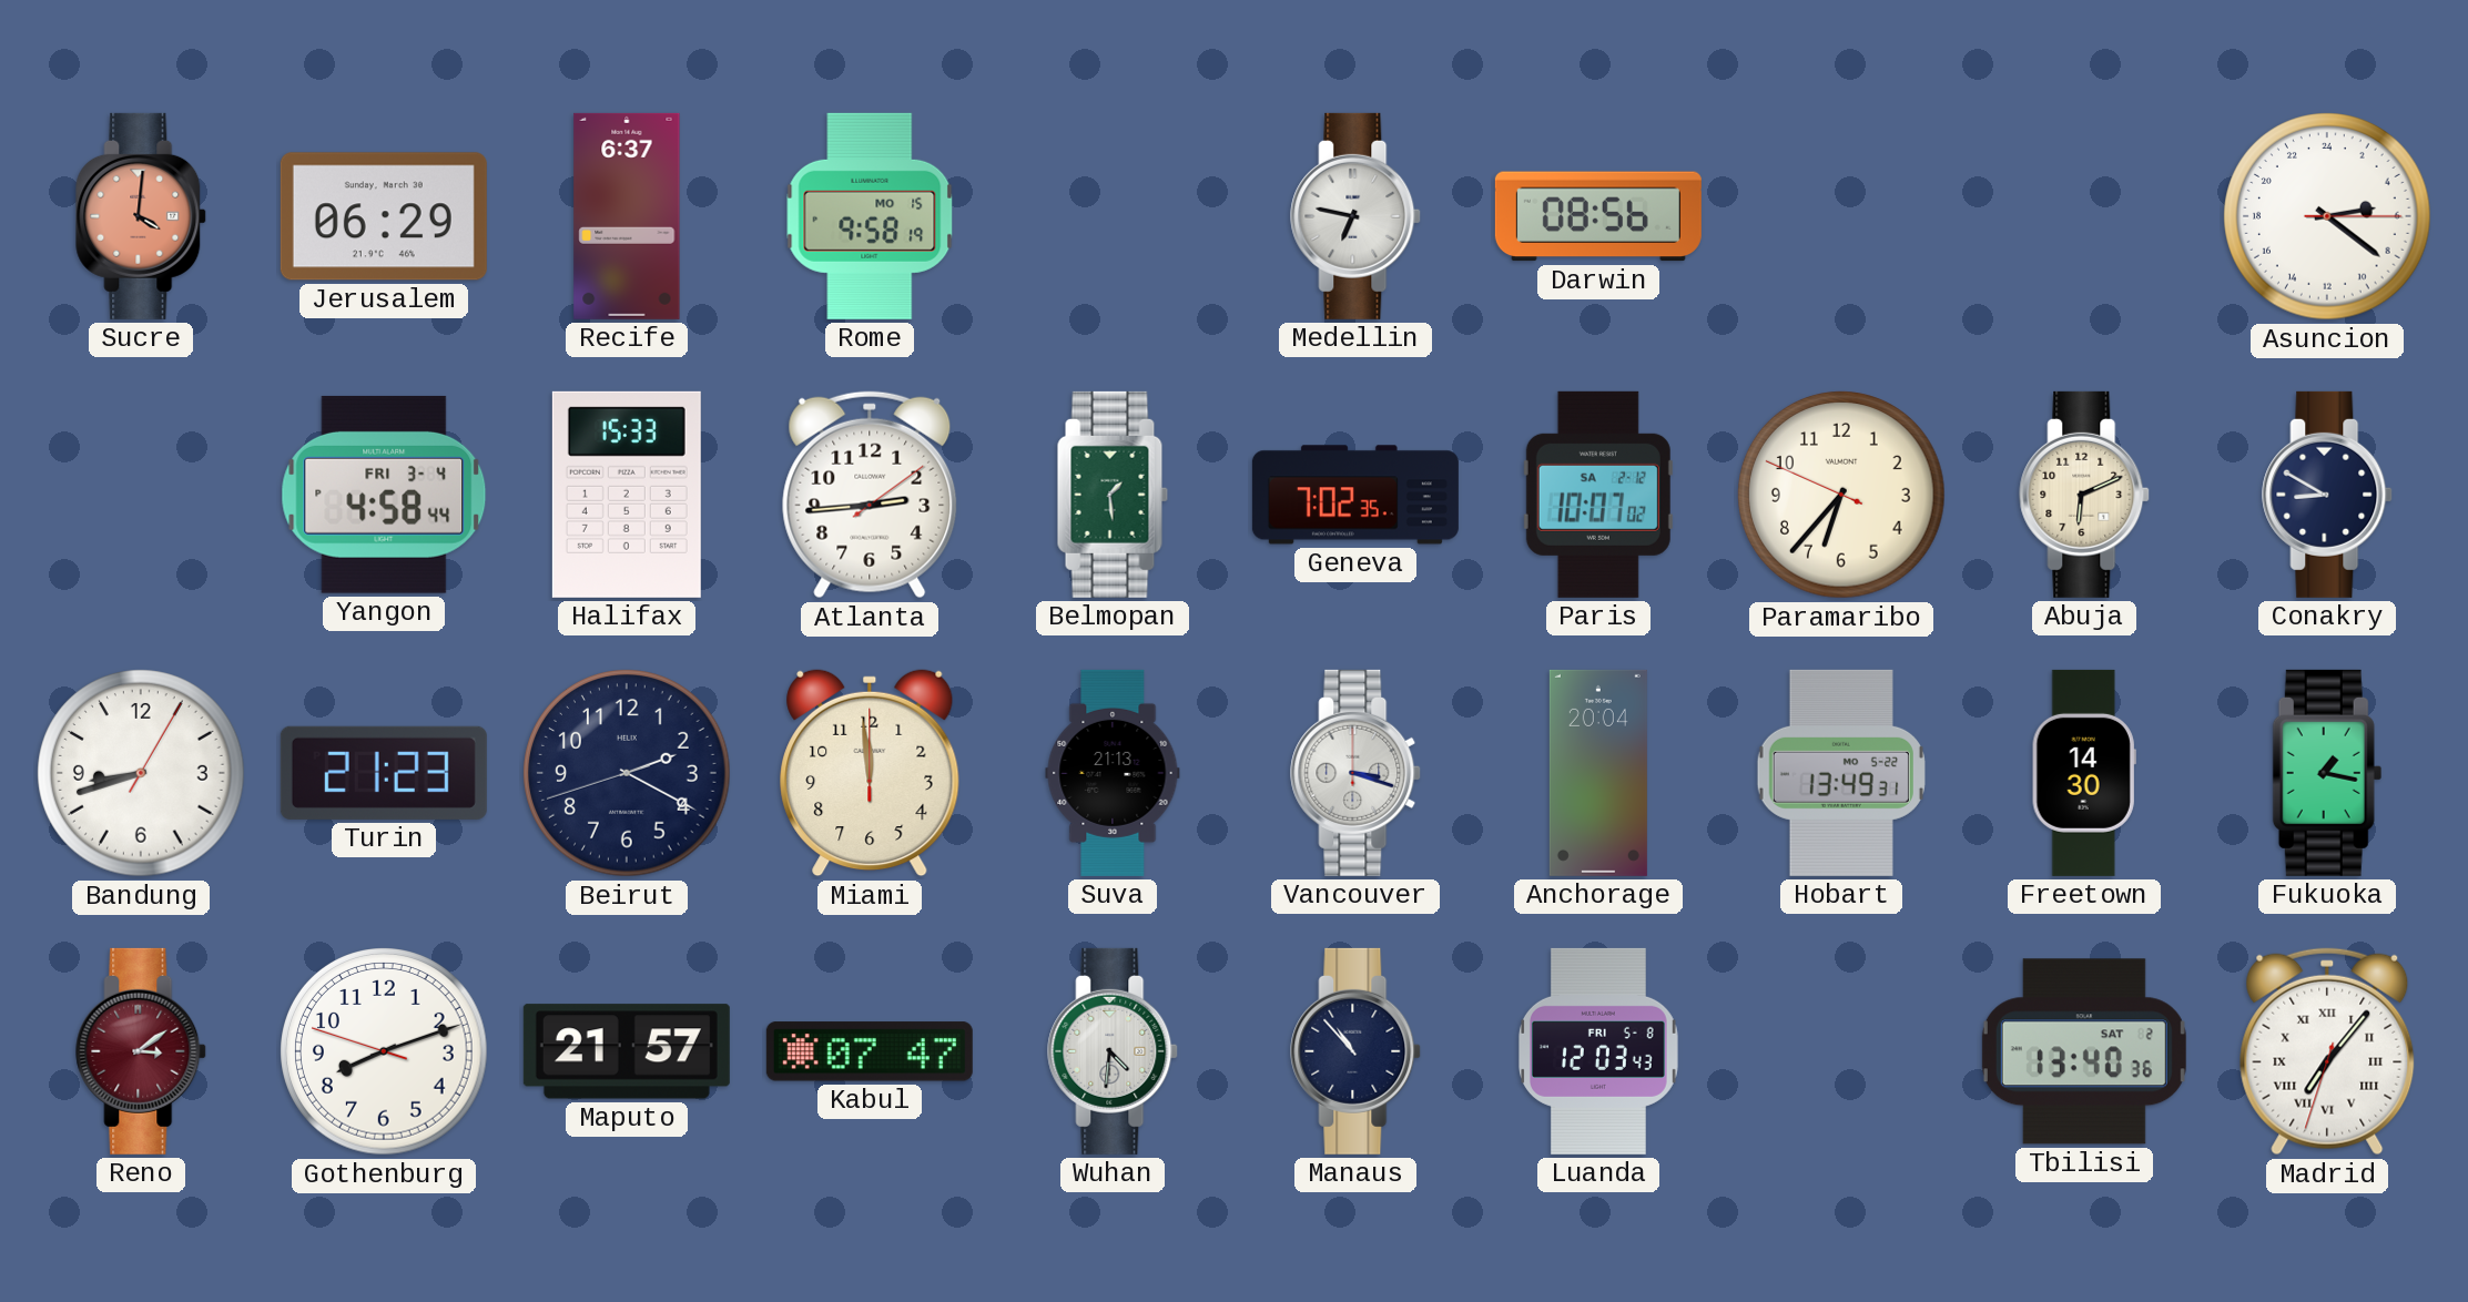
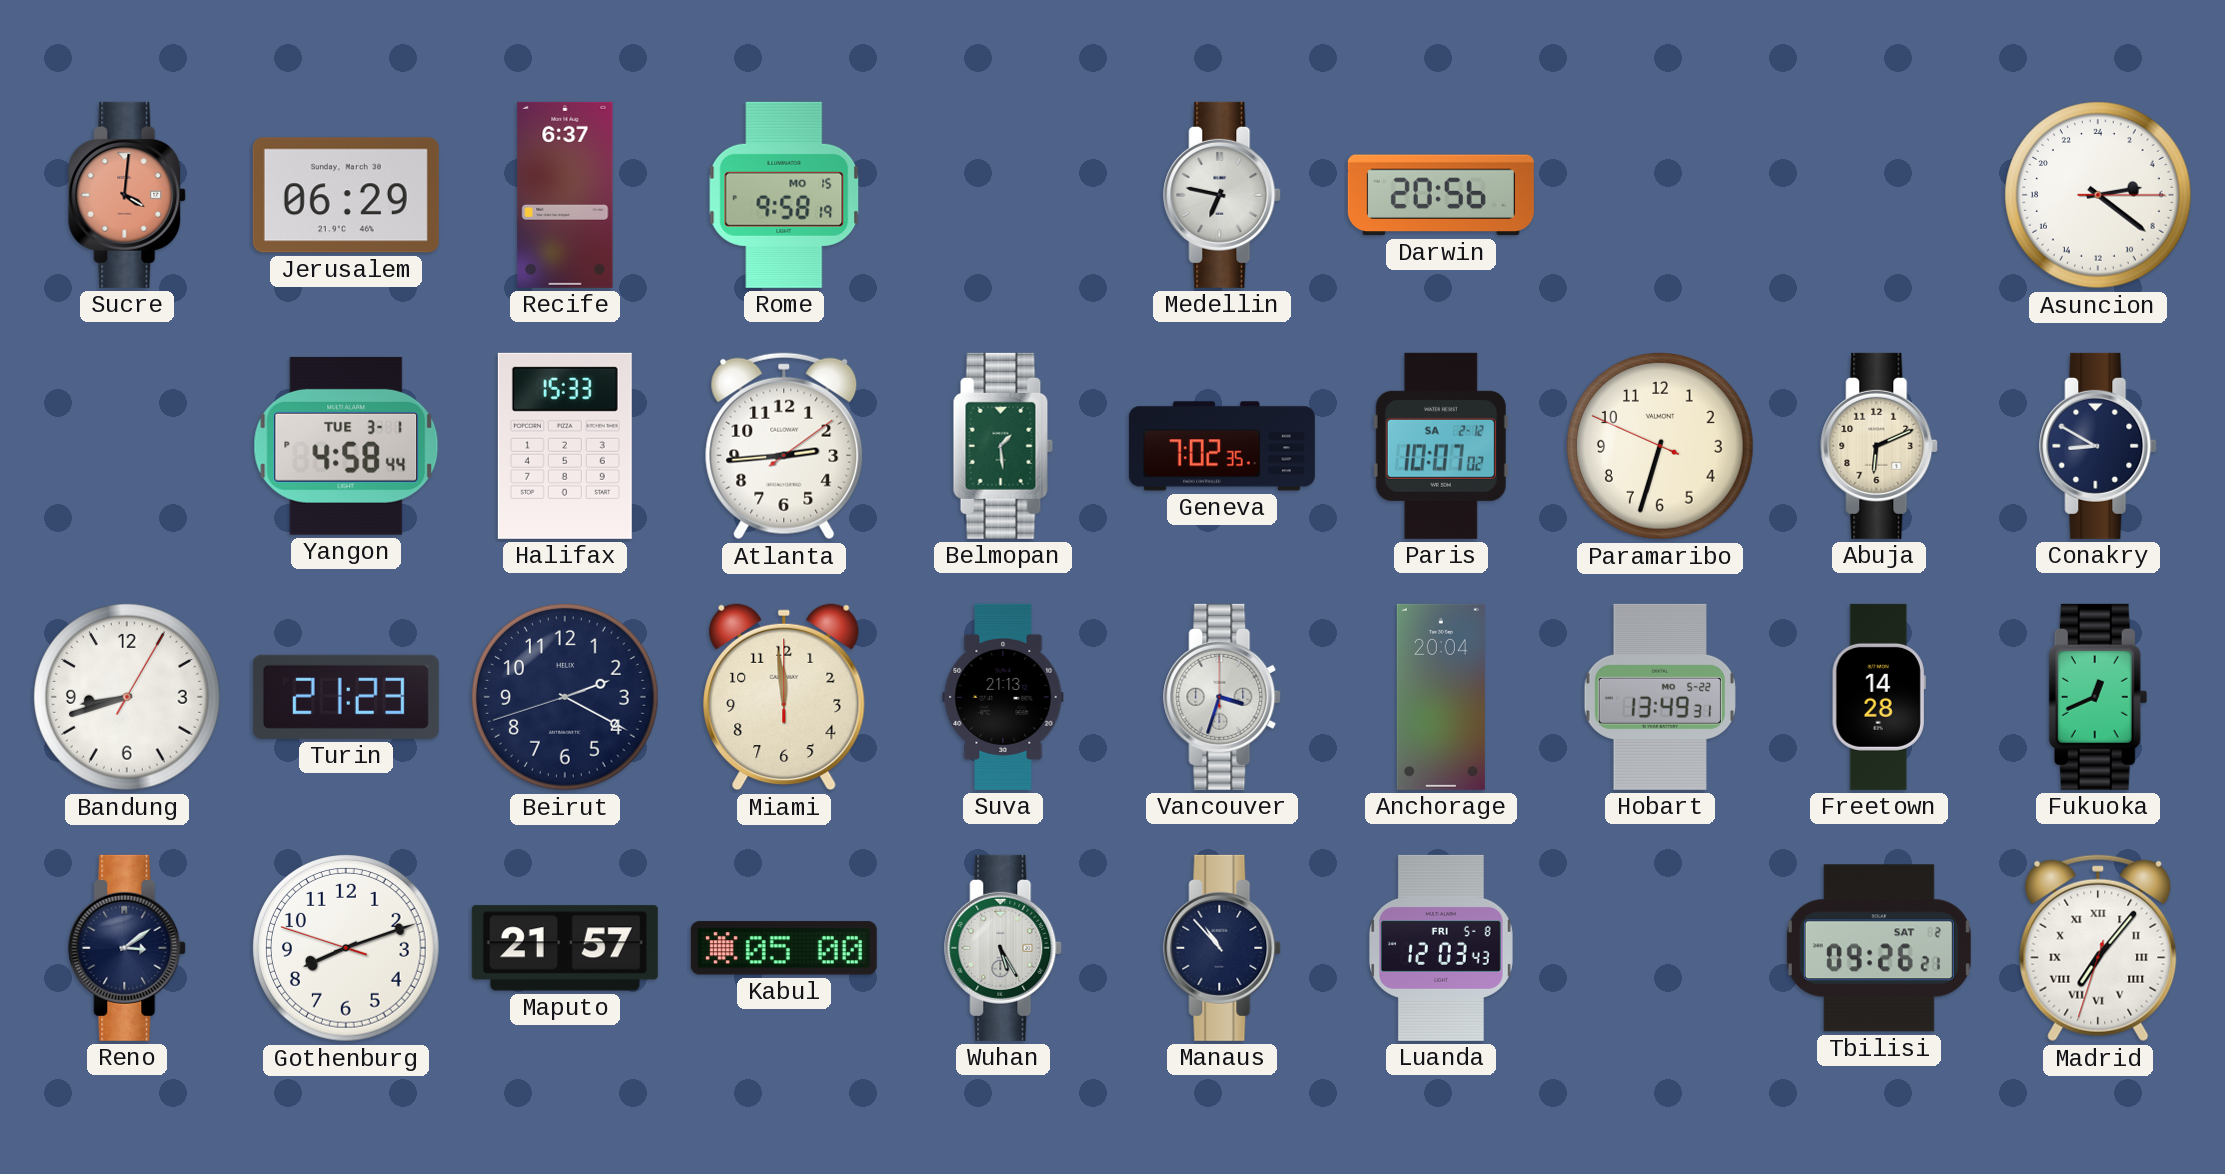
Darwin: 08:56 -> 20:56 (1441, 195)
Yangon date: FRI 3-4 -> TUE 3-1 (346, 446)
Paramaribo: 6:36 -> 6:32 (1660, 446)
Vancouver: 3:18 -> 3:33 (1223, 697)
Freetown: 14:30 -> 14:28 (1879, 697)
Fukuoka: 1:17 -> 12:41 (2098, 697)
Reno dial: burgundy -> navy (128, 948)
Kabul: 07:47 -> 05:00 (784, 948)
Wuhan: 4:31 -> 5:25 (1004, 948)
Tbilisi: 13:40 -> 09:26 (1879, 948)
